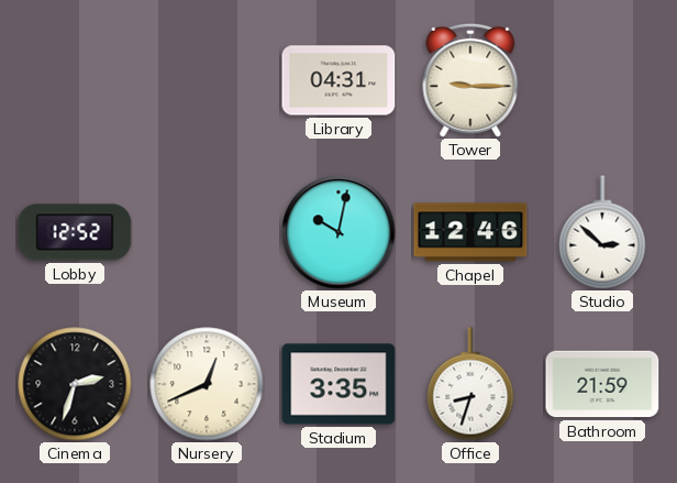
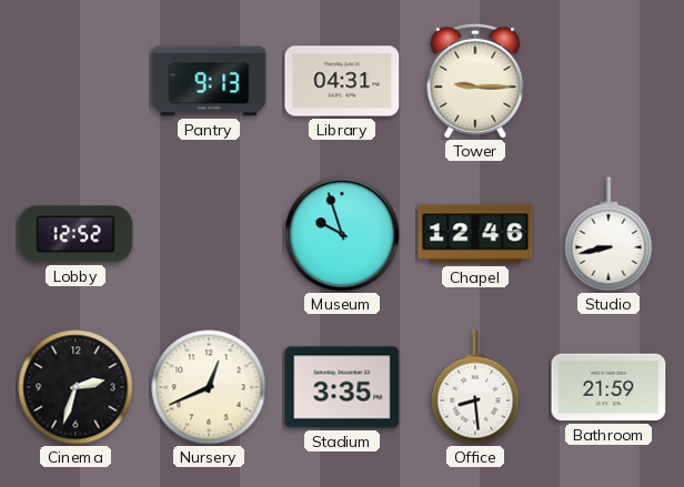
Pantry: none -> 9:13 (209, 81)
Museum: 10:02 -> 9:57 (342, 234)
Studio: 2:52 -> 8:43 (608, 234)
Office: 8:33 -> 8:29 (475, 387)
